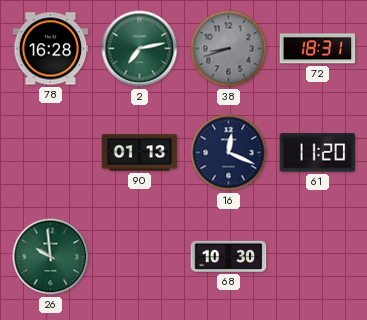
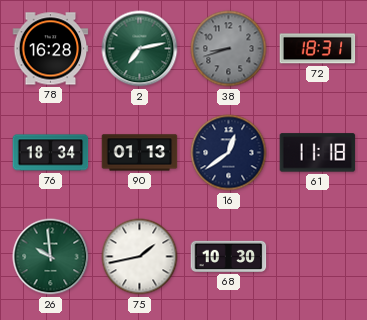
76: none -> 18:34 (51, 153)
16: 12:19 -> 12:39 (229, 153)
61: 11:20 -> 11:18 (318, 153)
75: none -> 1:43 (140, 257)
